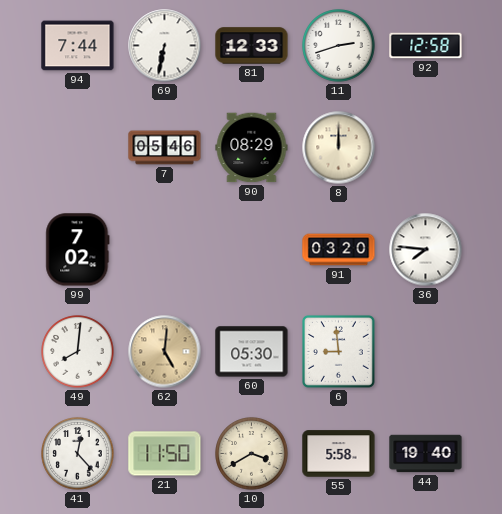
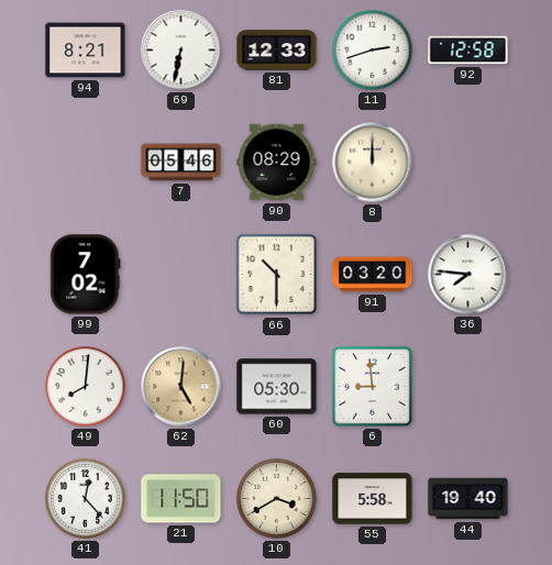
94: 7:44 -> 8:21 (86, 51)
66: none -> 10:30 (277, 275)
